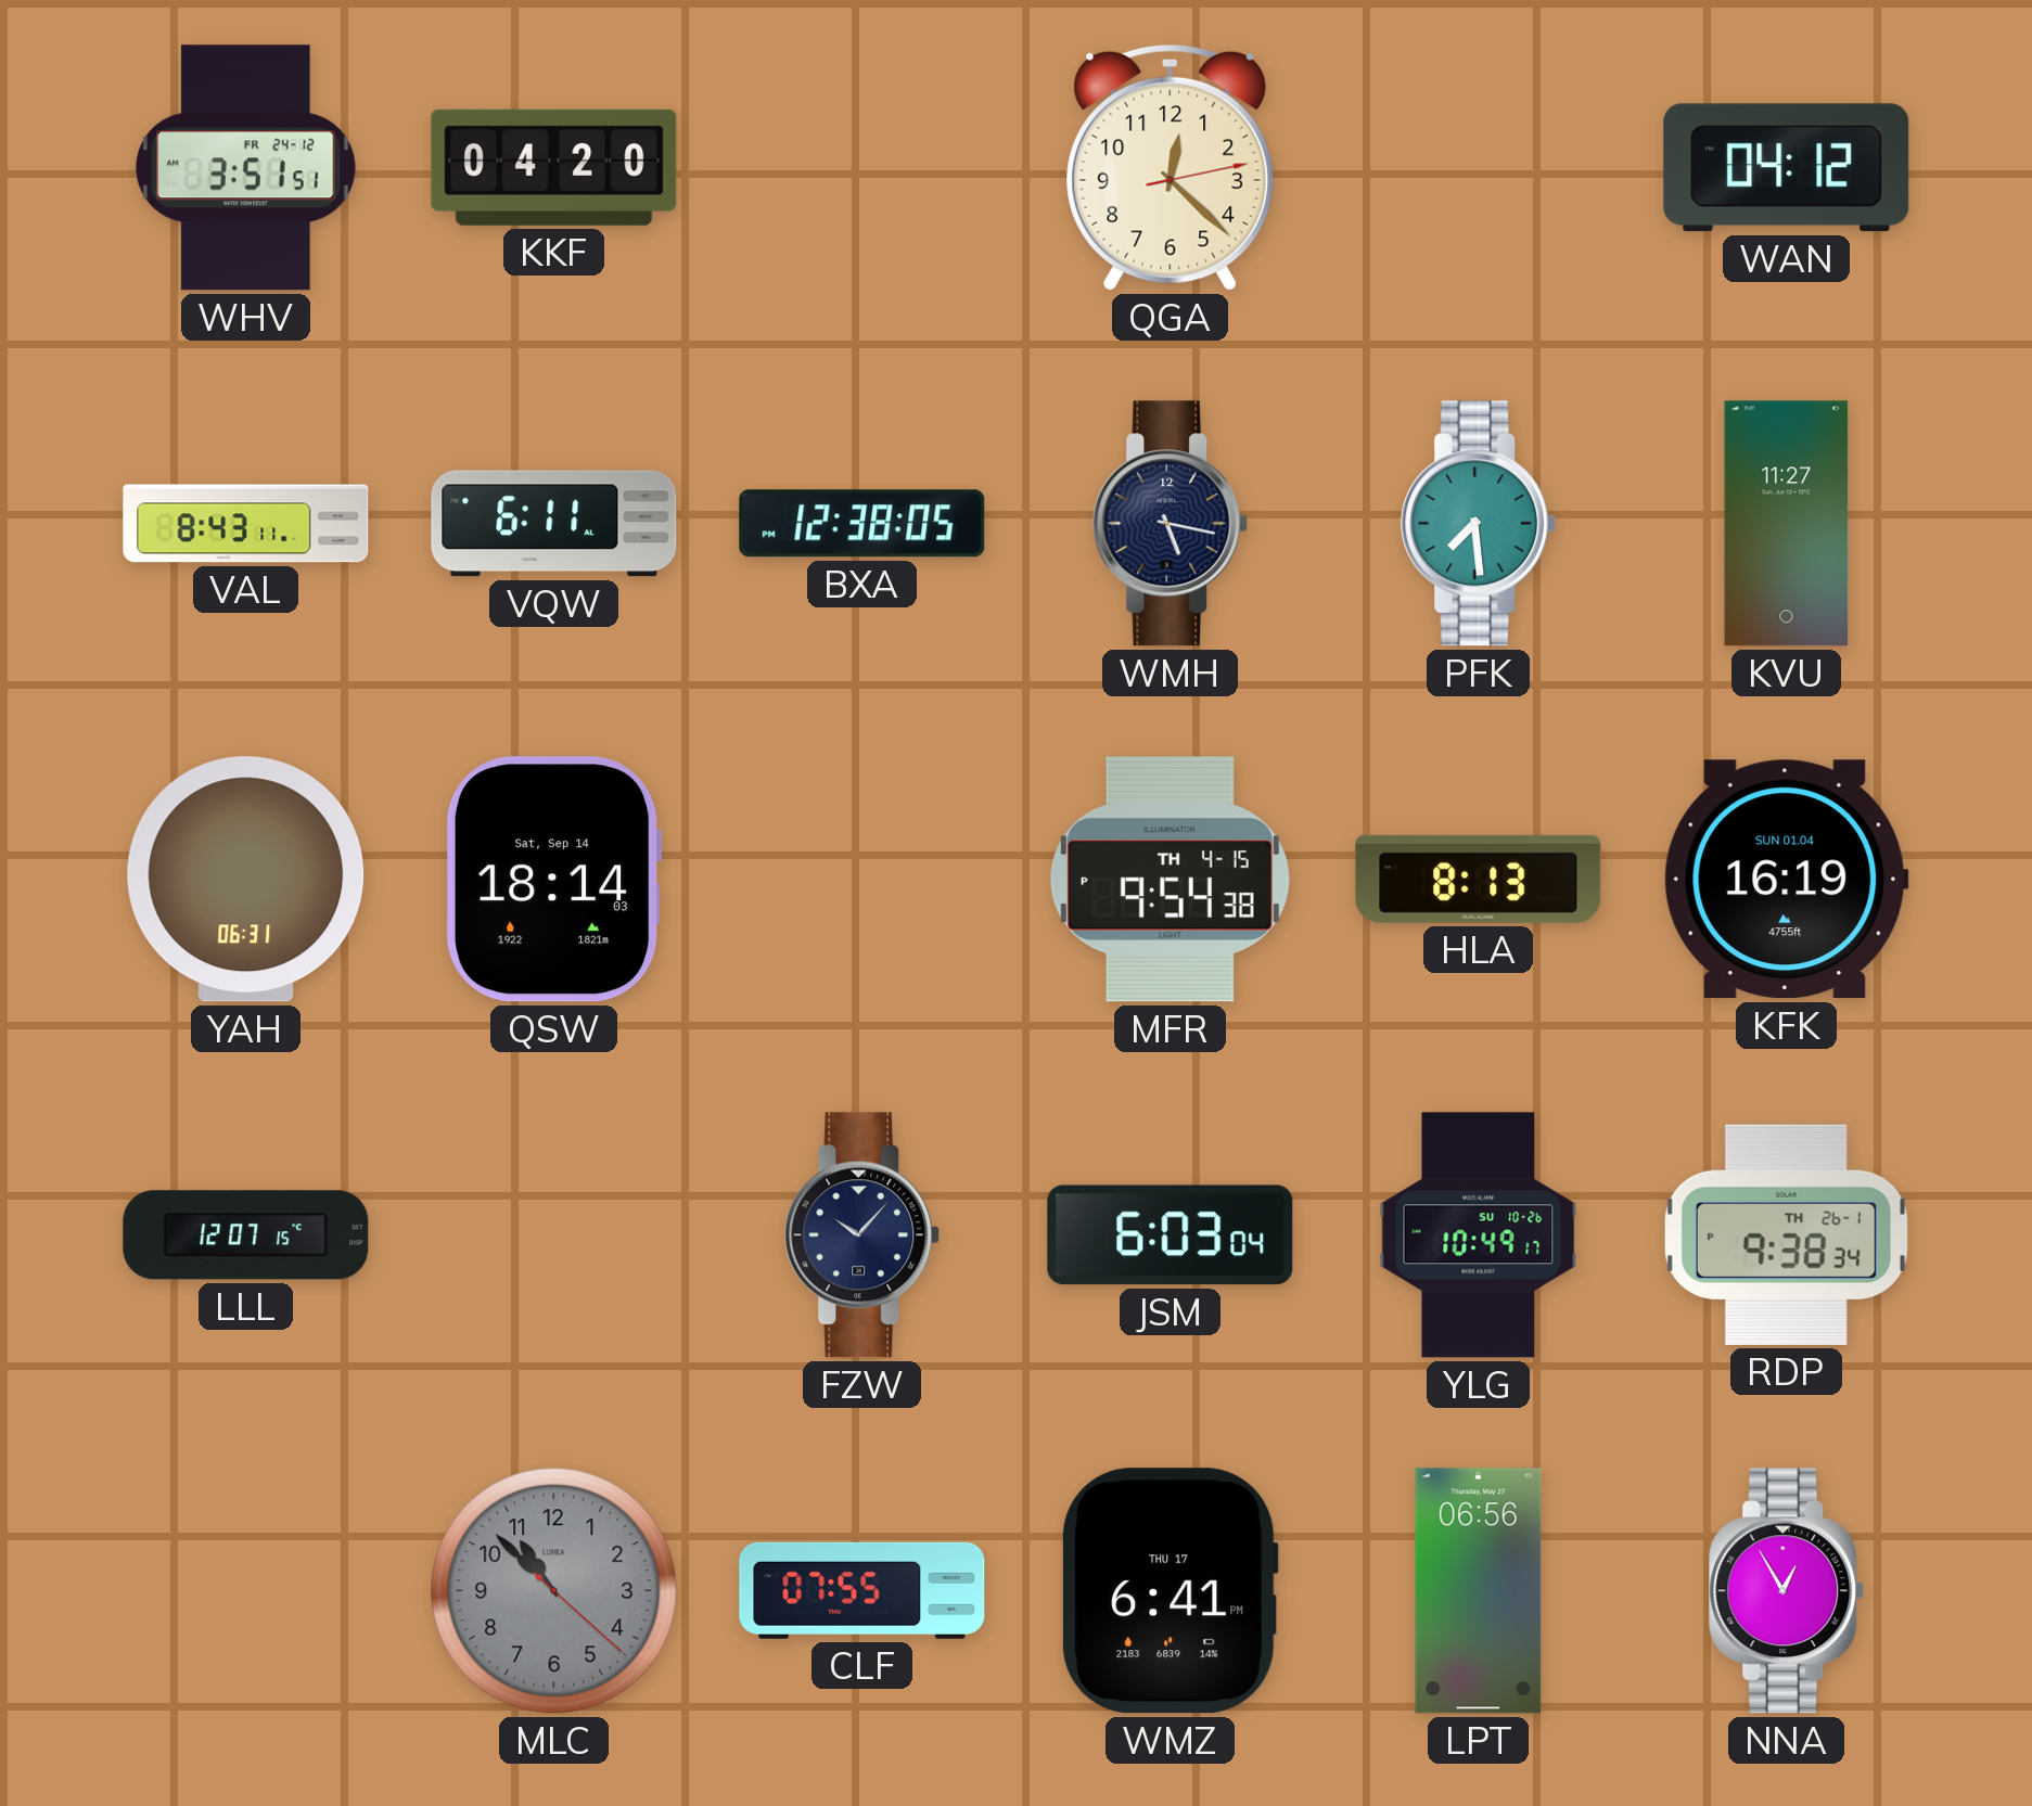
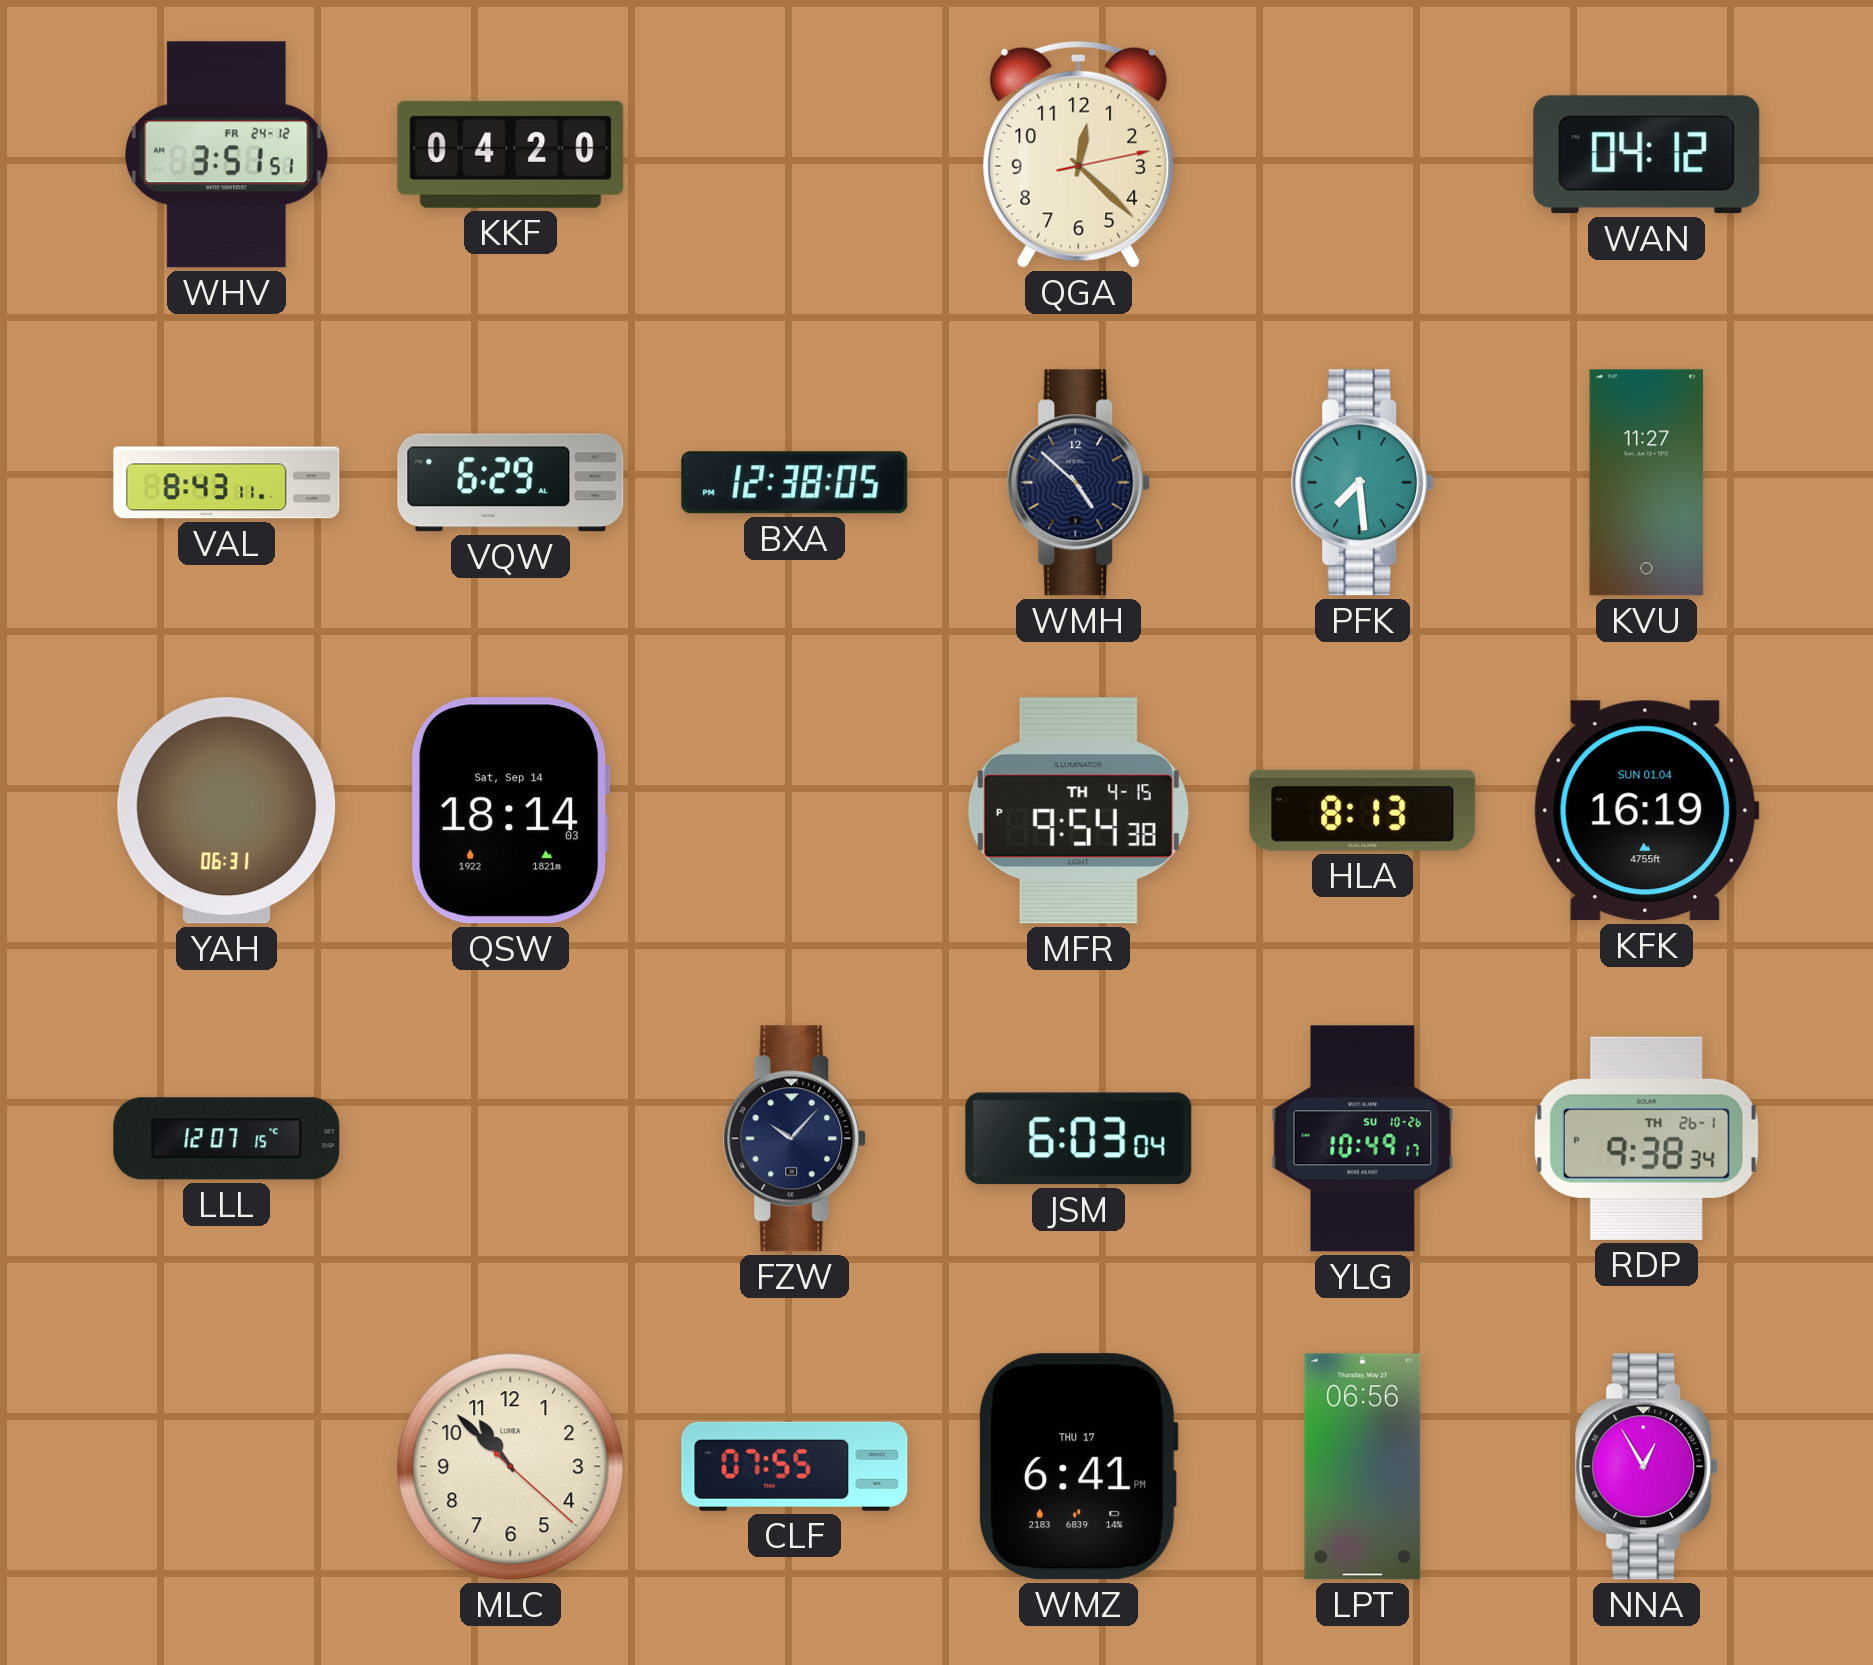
VQW: 6:11 -> 6:29 (511, 483)
WMH: 5:17 -> 4:52 (1079, 483)
MLC dial: grey -> cream (511, 1467)
